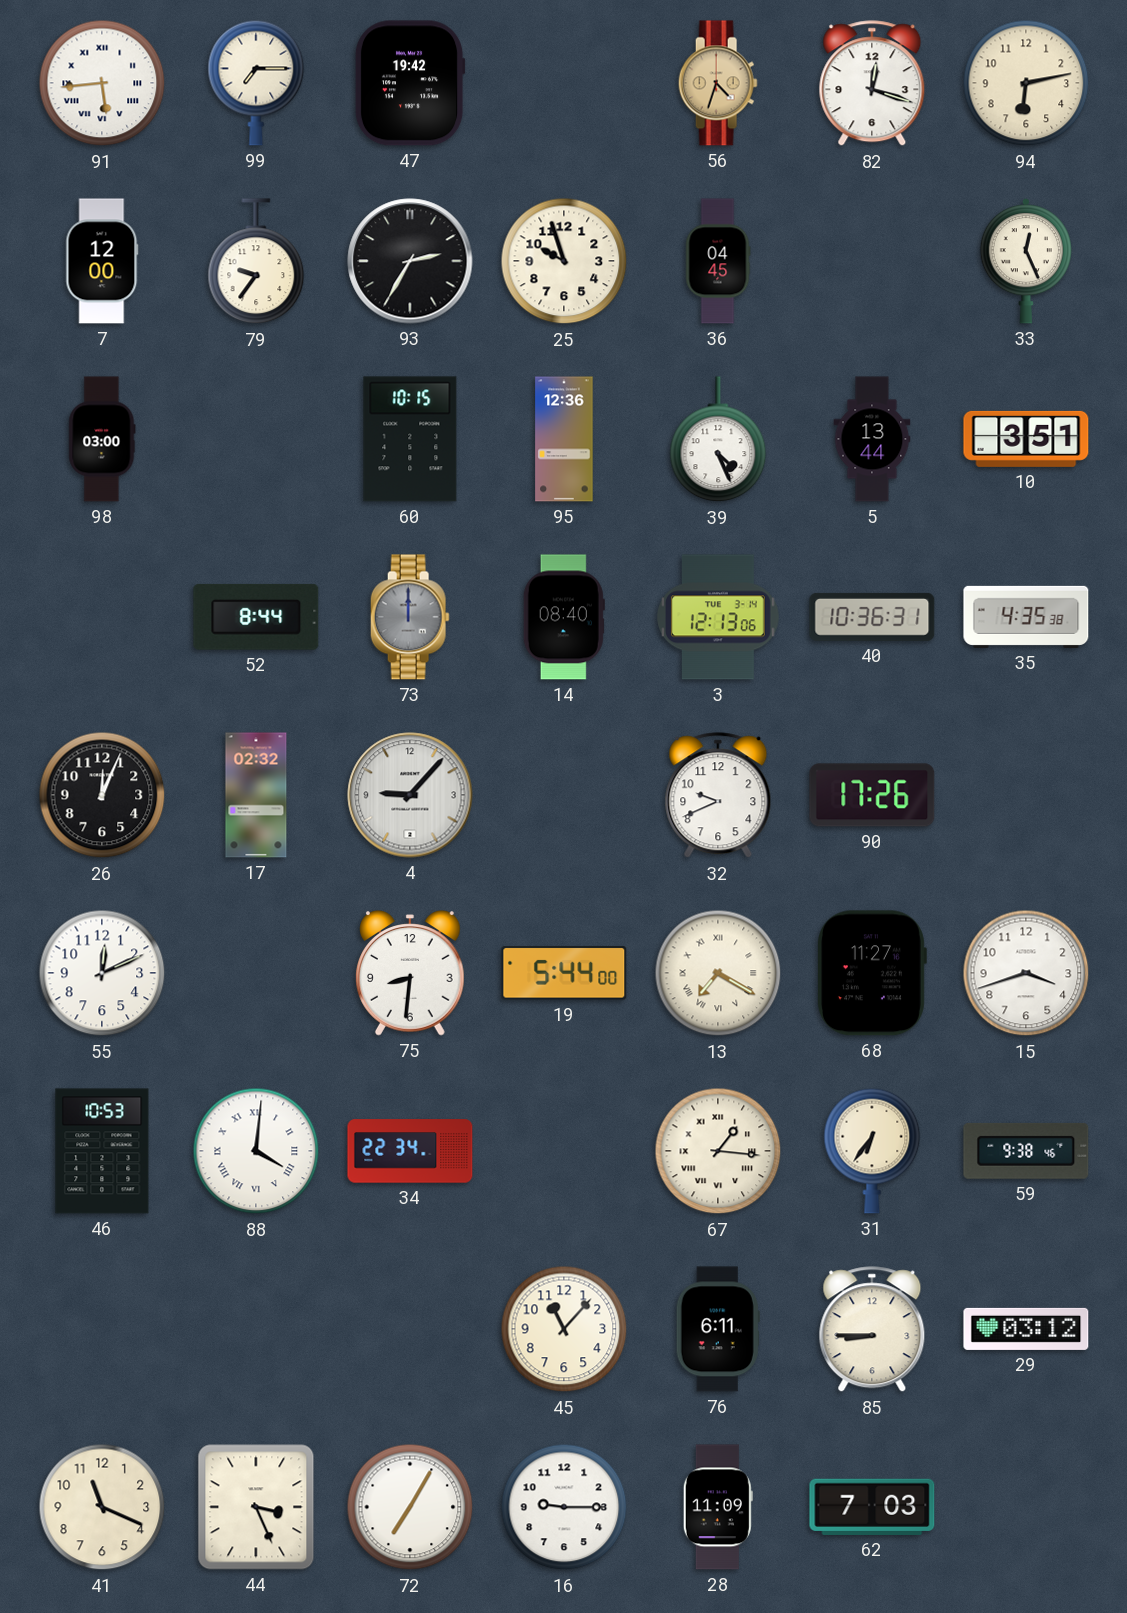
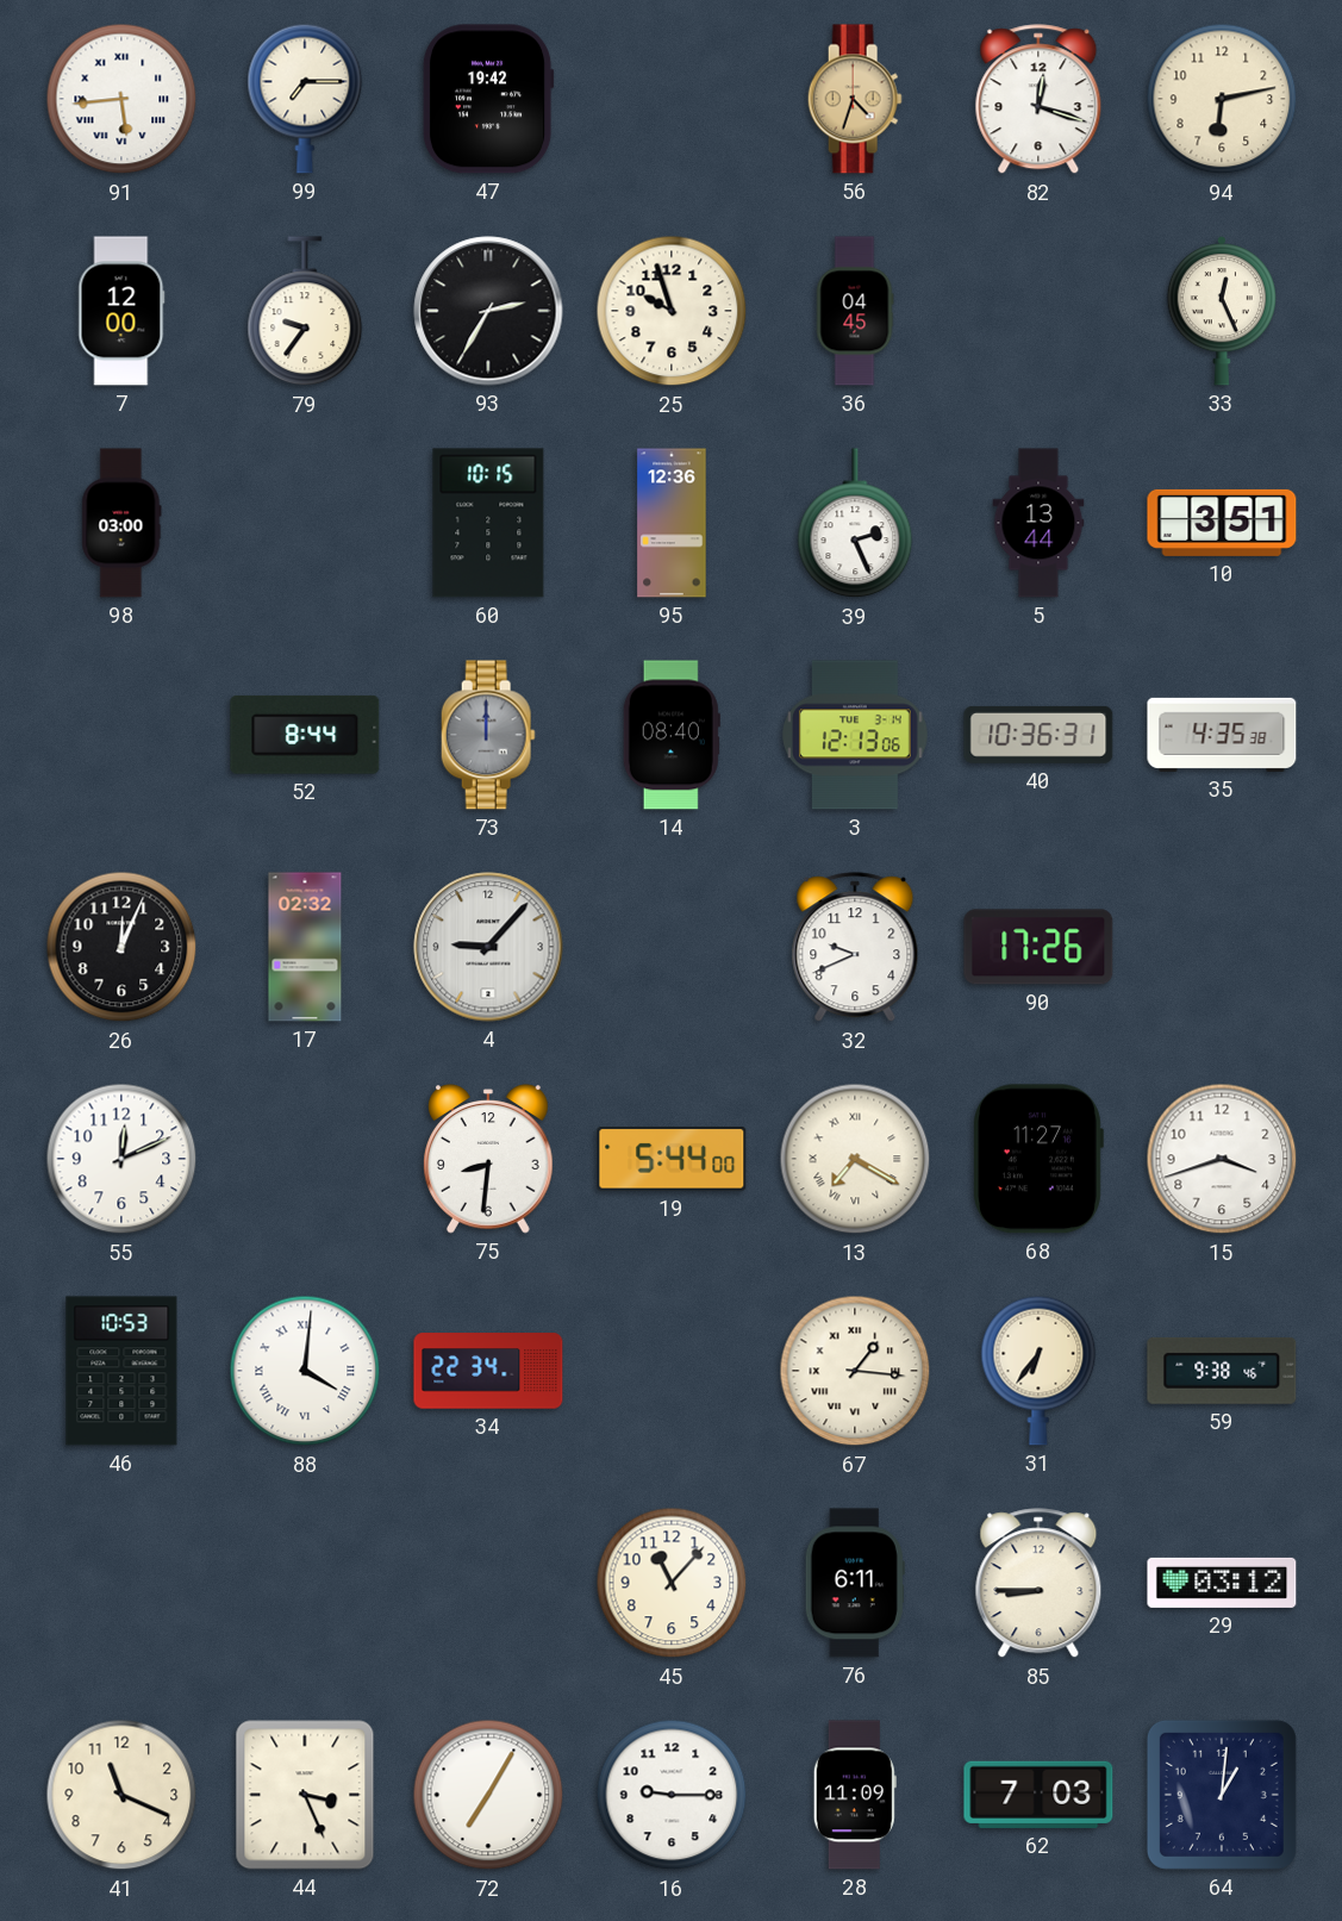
39: 4:26 -> 2:26 (855, 524)
64: none -> 1:01 (1222, 1795)
